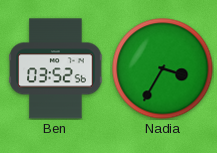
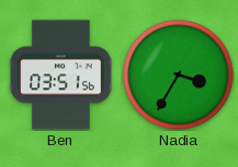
Ben: 03:52 -> 03:51 (61, 75)
